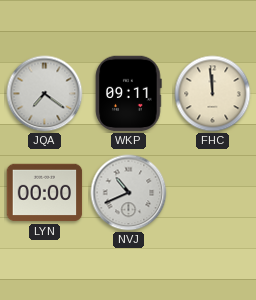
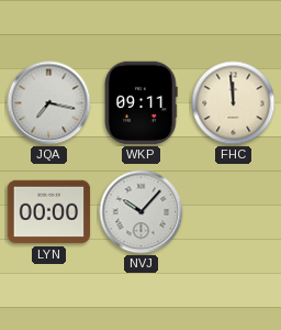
JQA: 7:21 -> 7:17 (49, 103)
NVJ: 10:41 -> 10:07 (142, 212)
